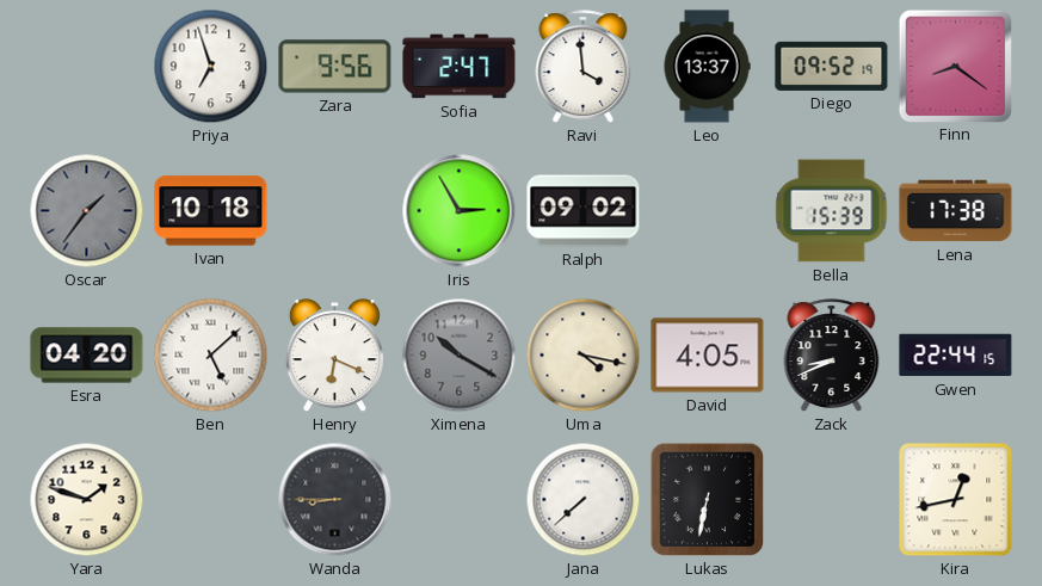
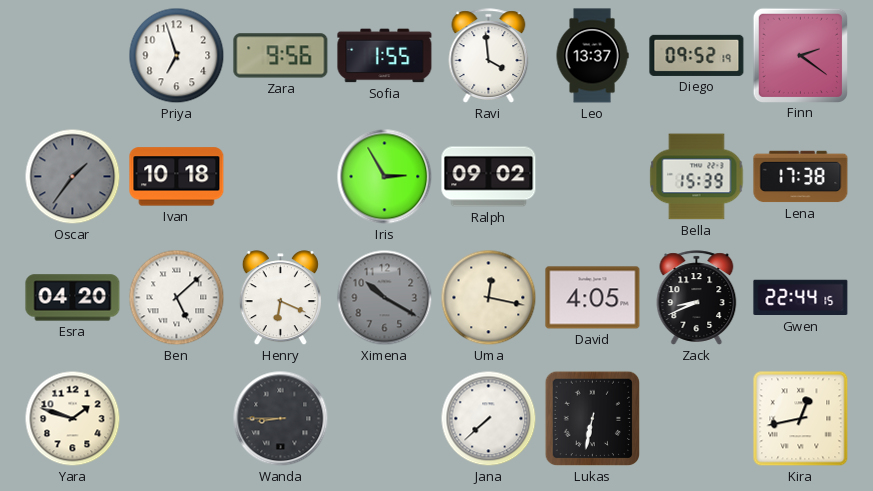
Sofia: 2:47 -> 1:55 (385, 56)
Finn: 8:21 -> 2:21 (800, 55)
Uma: 4:17 -> 12:17 (489, 298)
